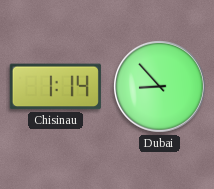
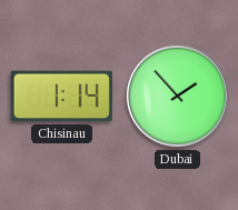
Dubai: 8:53 -> 1:53 (177, 96)
